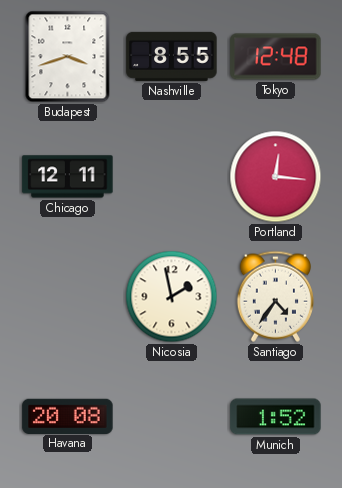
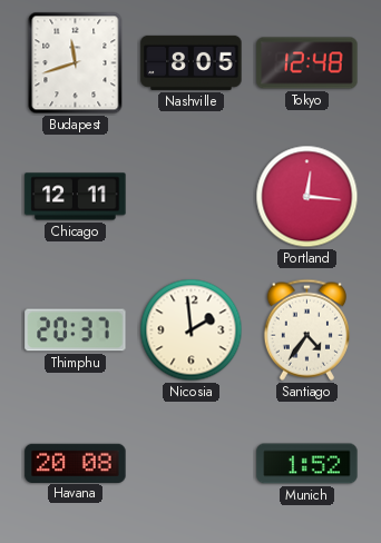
Budapest: 3:42 -> 11:42 (76, 63)
Nashville: 8:55 -> 8:05 (192, 62)
Thimphu: none -> 20:37 (76, 330)
Nicosia: 1:58 -> 1:59 (192, 330)
